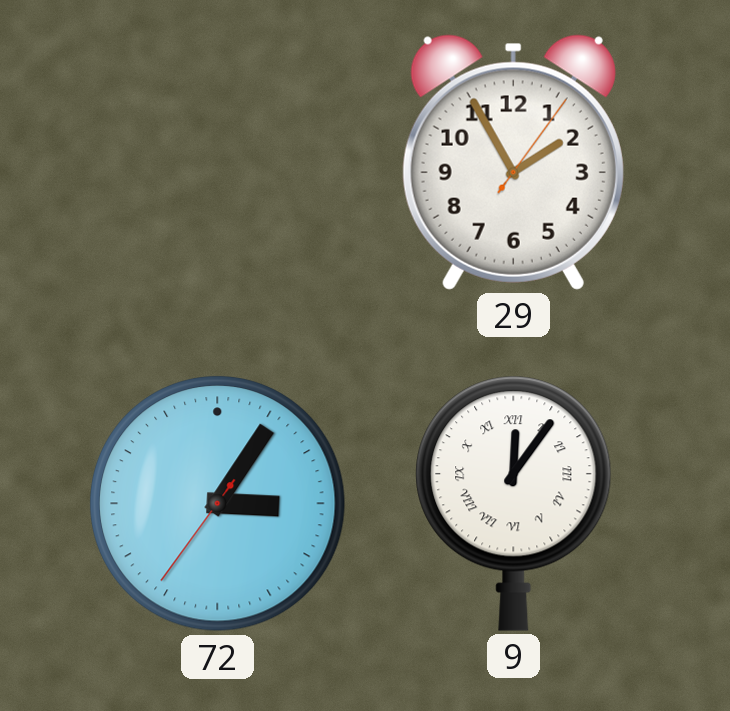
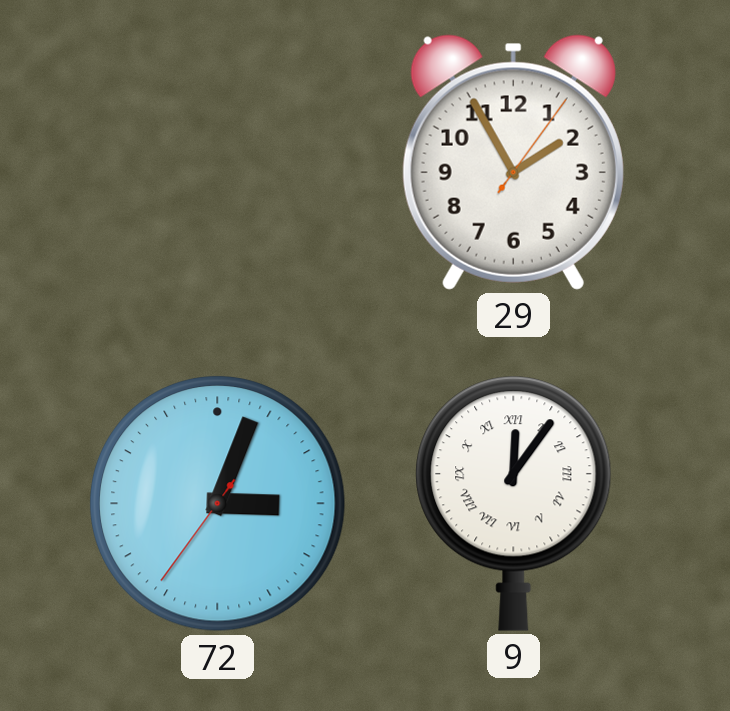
72: 3:05 -> 3:03 (218, 504)
